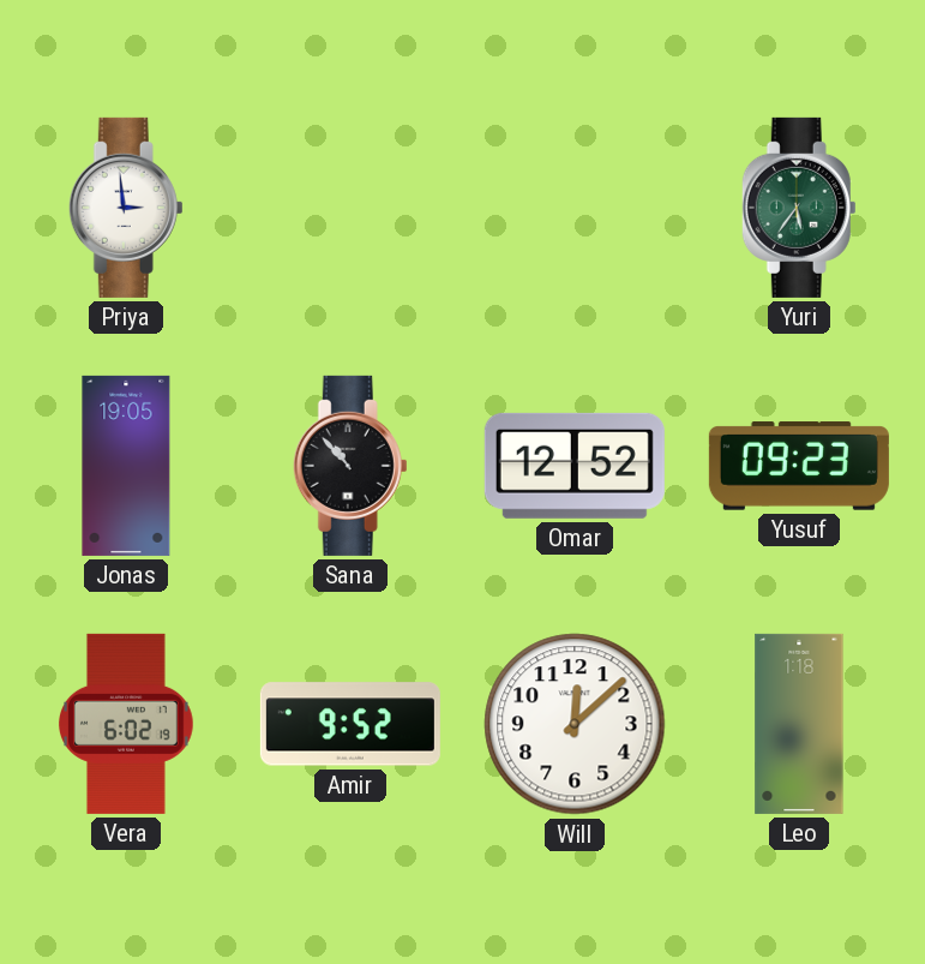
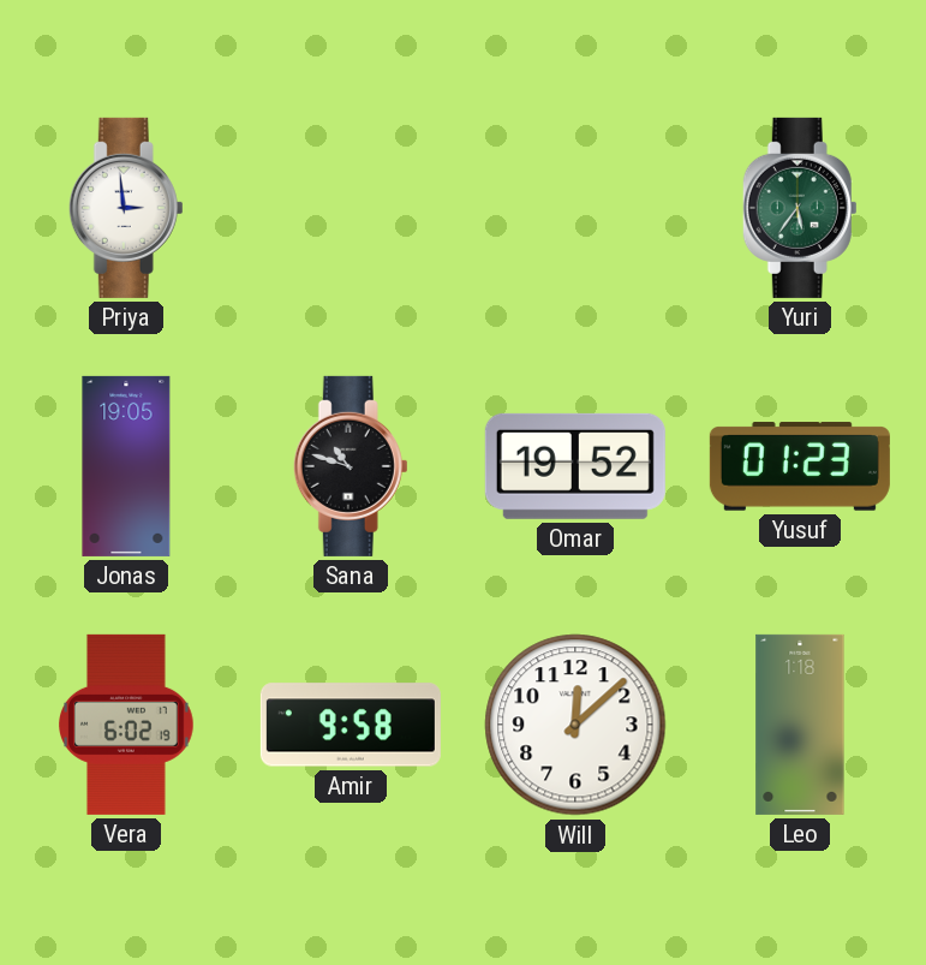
Sana: 10:53 -> 10:48 (351, 466)
Omar: 12:52 -> 19:52 (575, 466)
Yusuf: 09:23 -> 01:23 (800, 466)
Amir: 9:52 -> 9:58 (351, 725)
